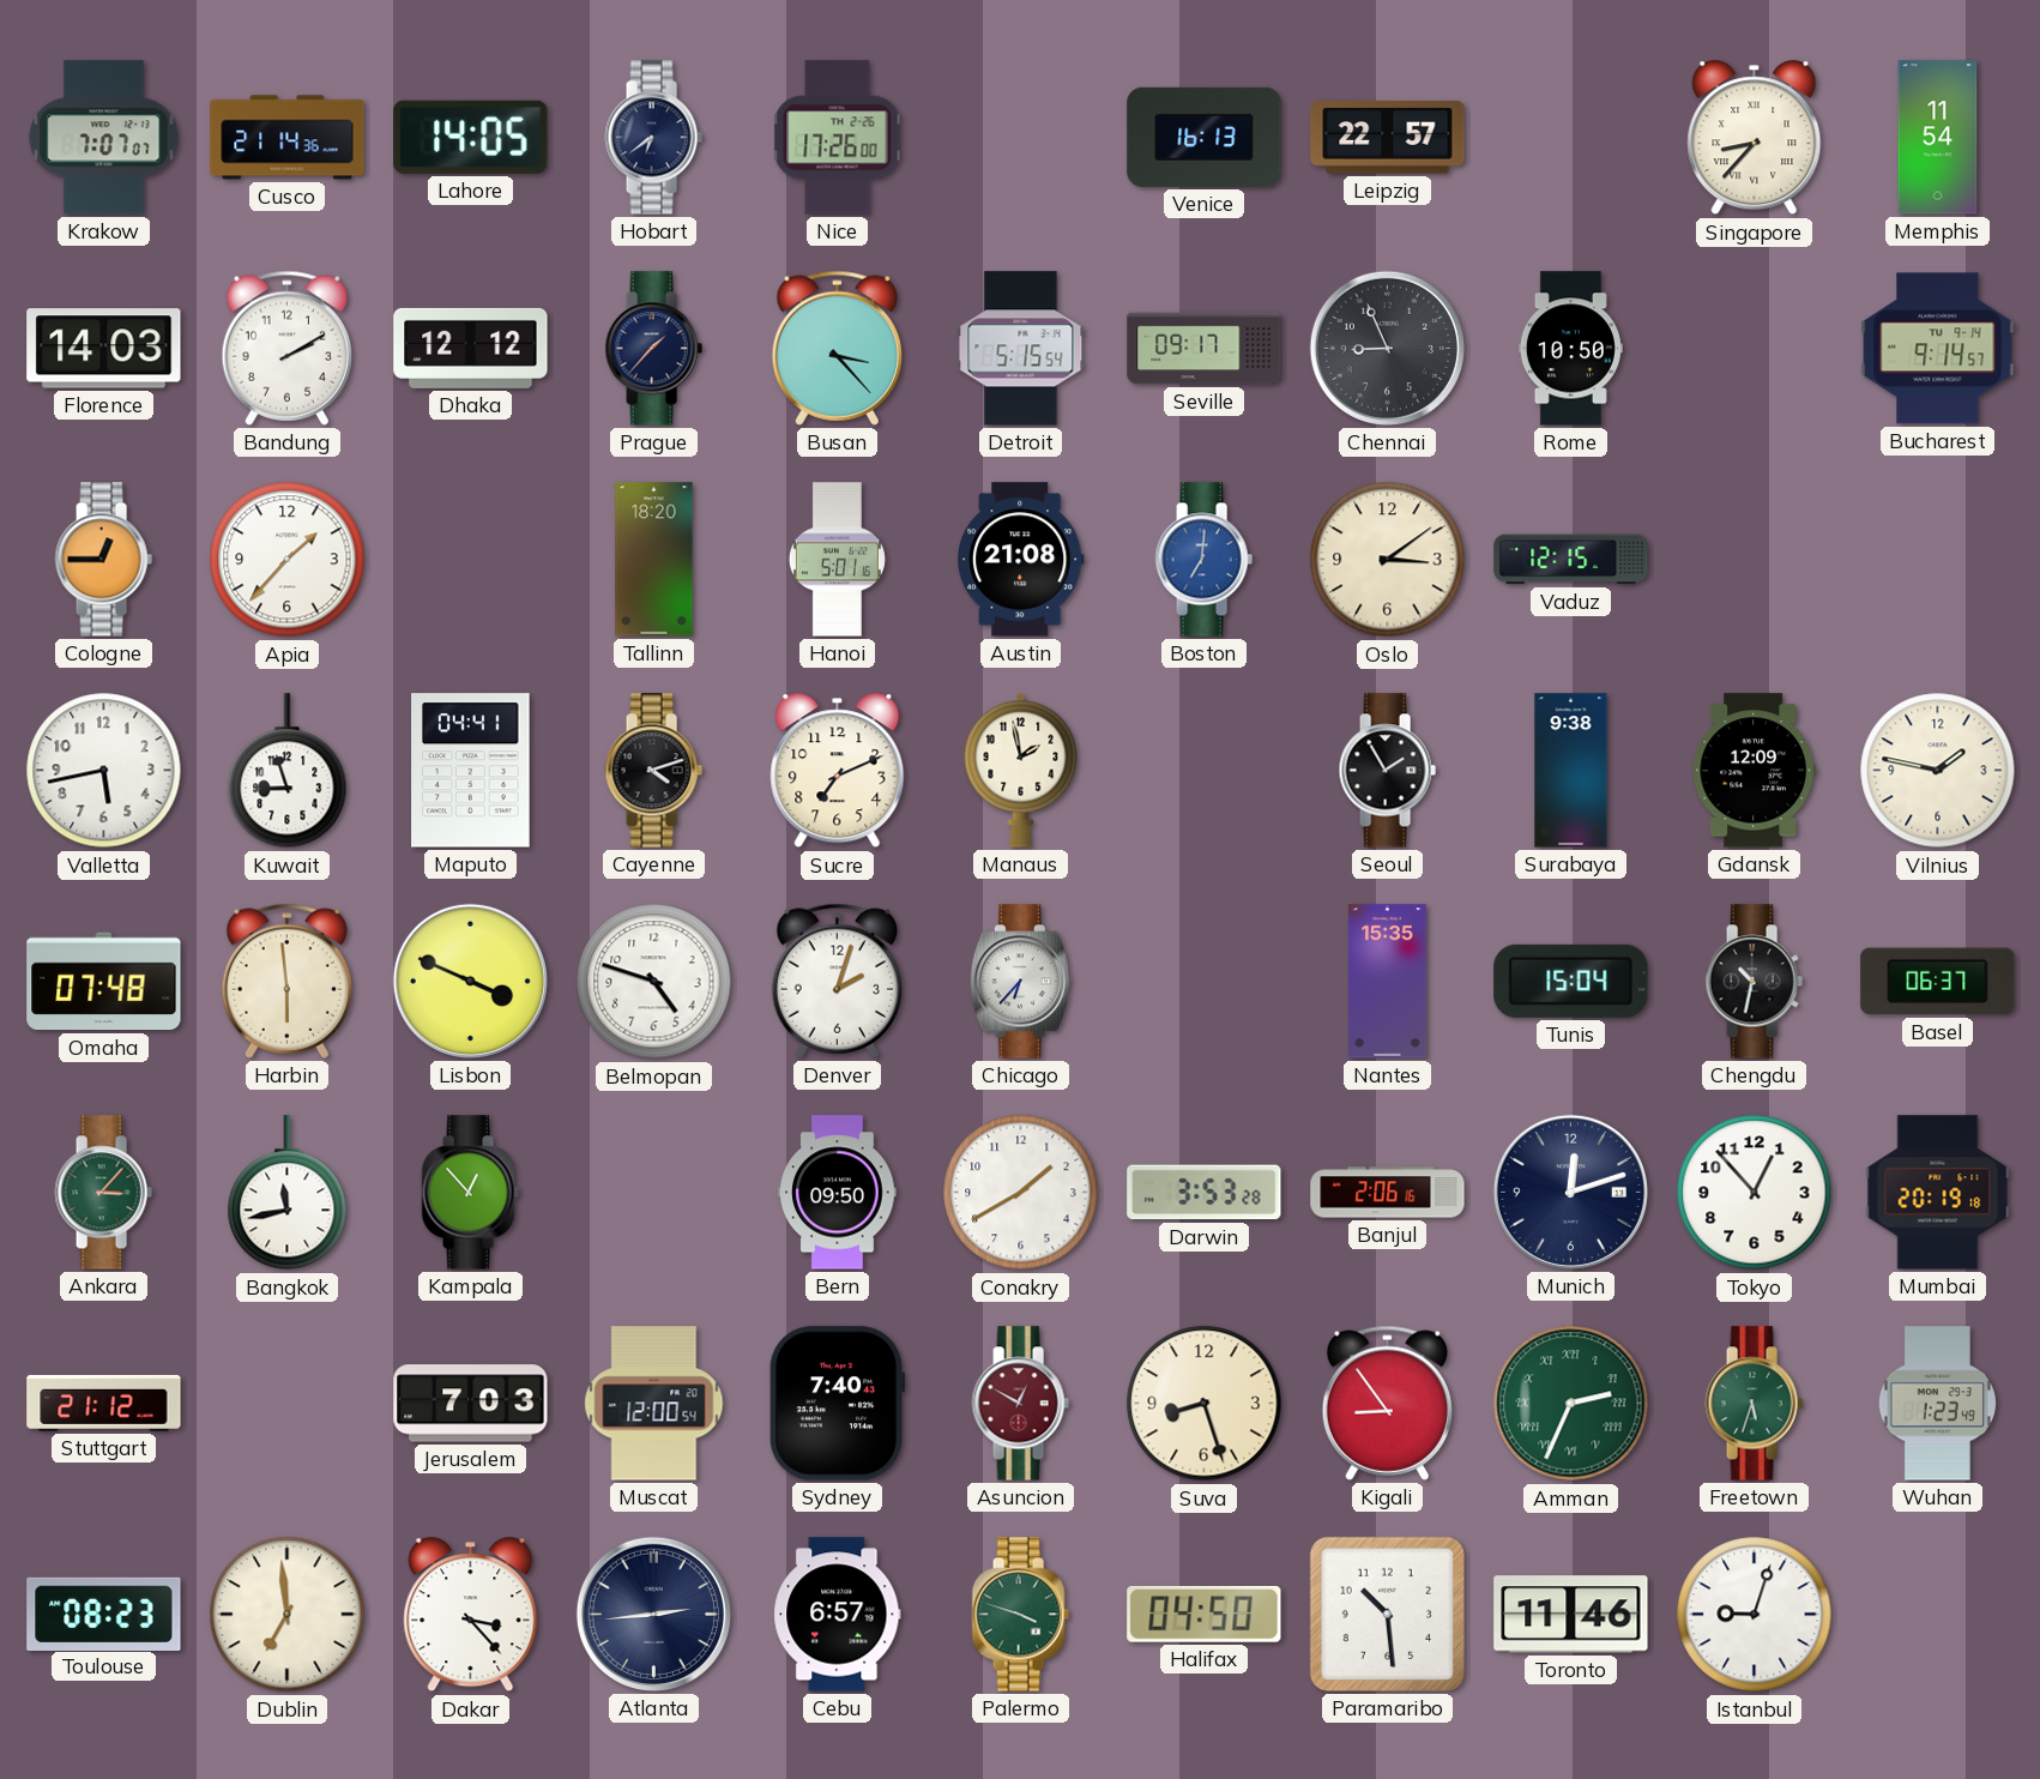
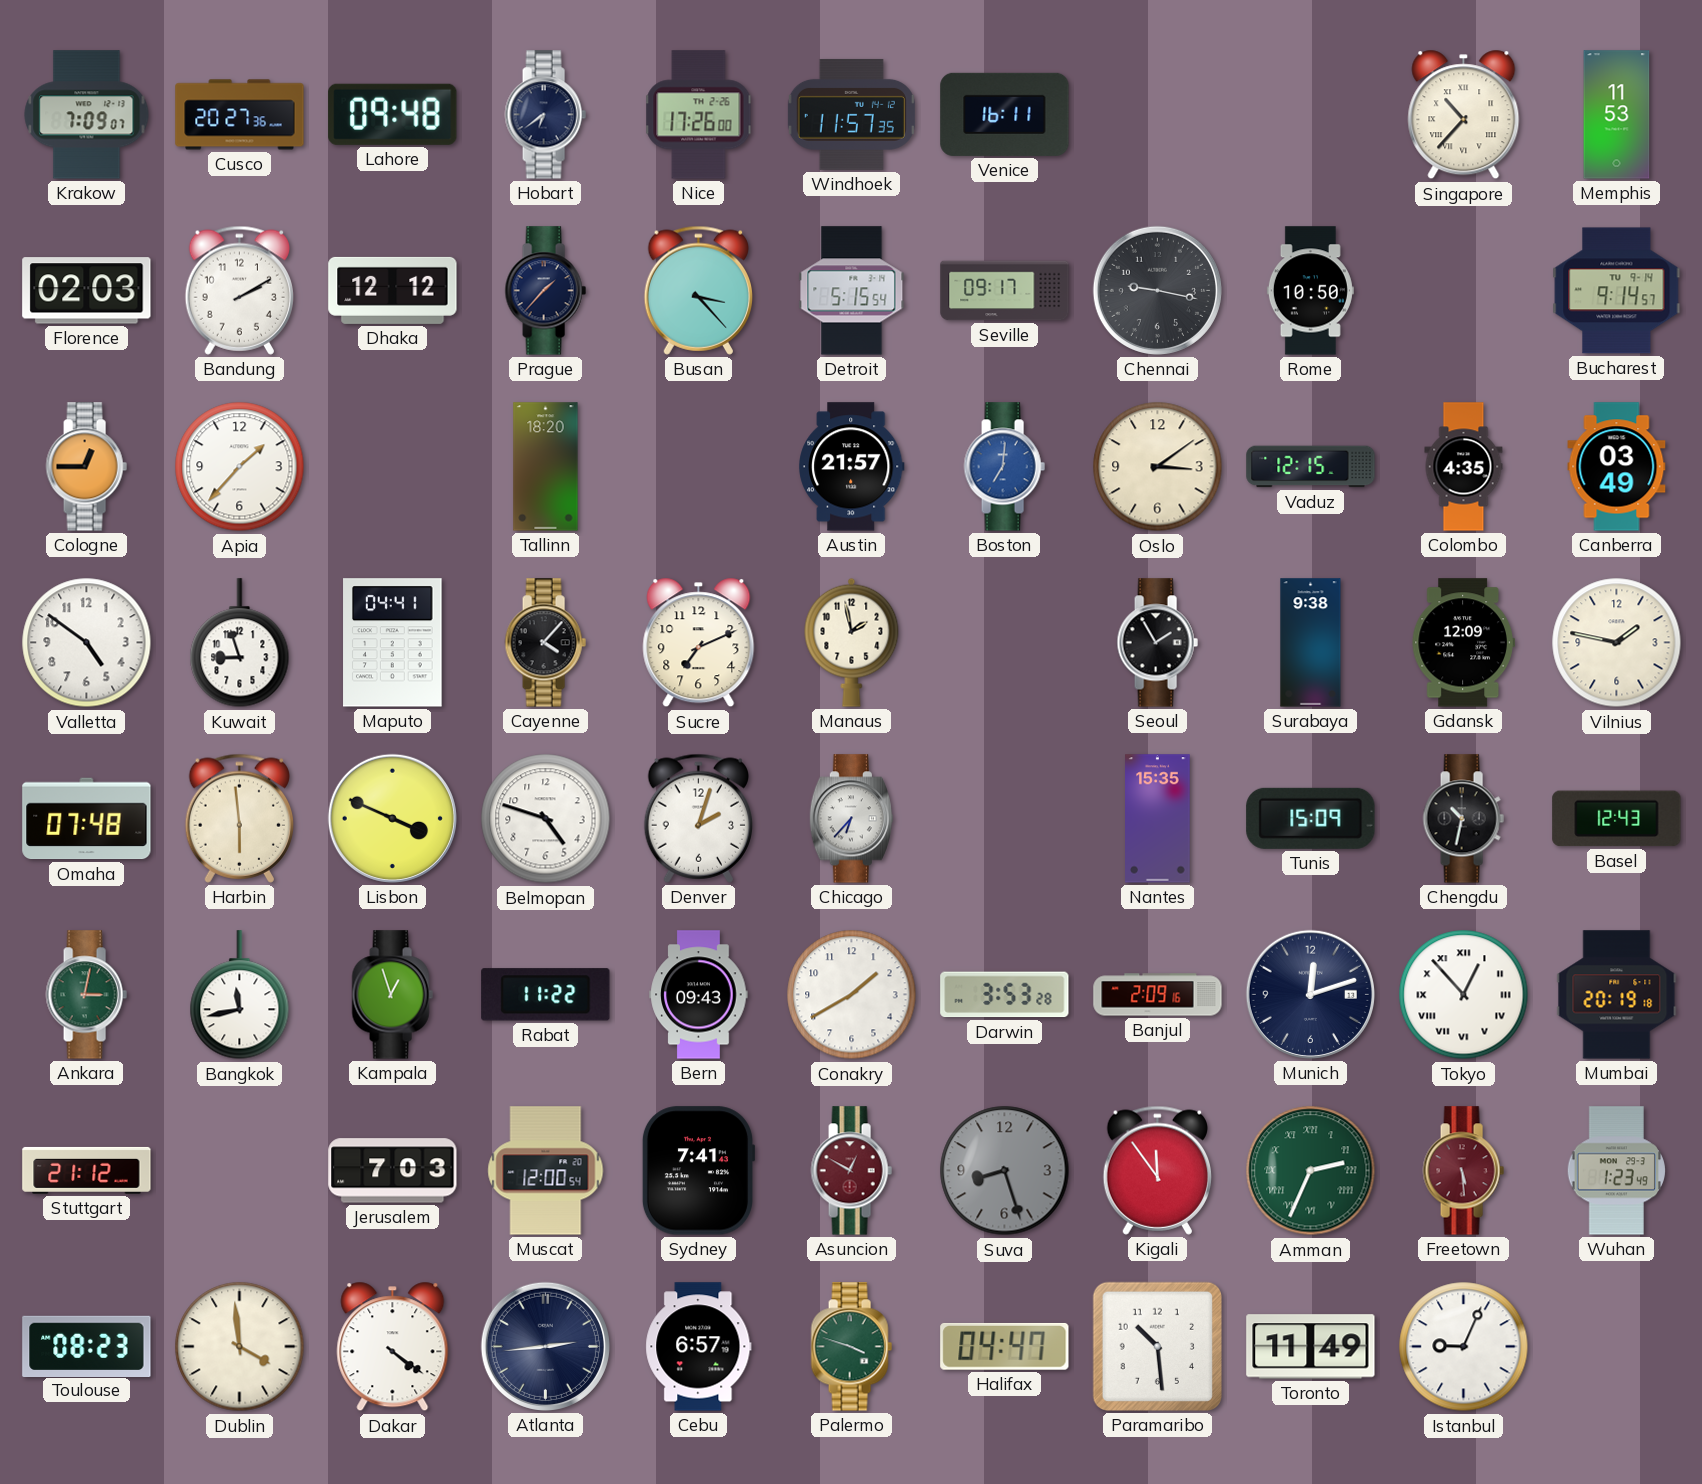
Krakow: 7:07 -> 7:09 (87, 115)
Cusco: 21:14 -> 20:27 (240, 115)
Lahore: 14:05 -> 09:48 (393, 114)
Windhoek: none -> 11:57 (851, 114)
Venice: 16:13 -> 16:11 (1005, 114)
Leipzig: 22:57 -> none (1388, 138)
Singapore: 8:37 -> 10:37 (1464, 115)
Memphis: 11:54 -> 11:53 (1617, 115)
Florence: 14:03 -> 02:03 (87, 291)
Chennai: 8:56 -> 9:17 (1157, 290)
Hanoi: 5:01 -> none (837, 560)
Austin: 21:08 -> 21:57 (852, 467)
Colombo: none -> 4:35 (1464, 467)
Canberra: none -> 03:49 (1617, 467)
Valletta: 5:43 -> 4:51 (87, 643)
Cayenne: 4:12 -> 4:07 (545, 643)
Tunis: 15:04 -> 15:09 (1311, 818)
Basel: 06:37 -> 12:43 (1617, 819)
Ankara: 3:07 -> 3:02 (86, 995)
Kampala: 12:53 -> 12:57 (392, 995)
Rabat: none -> 11:22 (546, 995)
Bern: 09:50 -> 09:43 (699, 995)
Banjul: 2:06 -> 2:09 (1158, 995)
Tokyo numerals: Arabic -> Roman (1464, 995)
Sydney: 7:40 -> 7:41 (698, 1171)
Suva dial: cream -> grey (1005, 1171)
Kigali: 8:54 -> 11:54 (1157, 1170)
Freetown: 5:33 -> 5:29 (1463, 1171)
Freetown dial: green -> burgundy (1463, 1171)
Dublin: 6:59 -> 3:59 (240, 1347)
Dakar: 3:23 -> 4:21 (393, 1347)
Halifax: 04:50 -> 04:47 (1005, 1346)
Toronto: 11:46 -> 11:49 (1311, 1347)
Istanbul: 9:03 -> 9:04 (1464, 1347)
